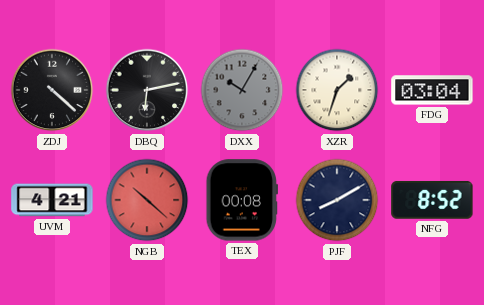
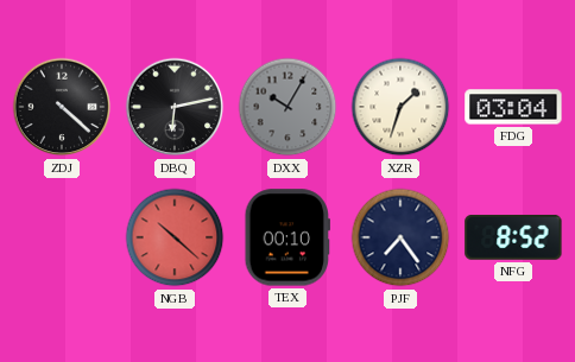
UVM: 4:21 -> none (52, 200)
TEX: 00:08 -> 00:10 (286, 237)
PJF: 8:10 -> 7:24 (400, 237)
